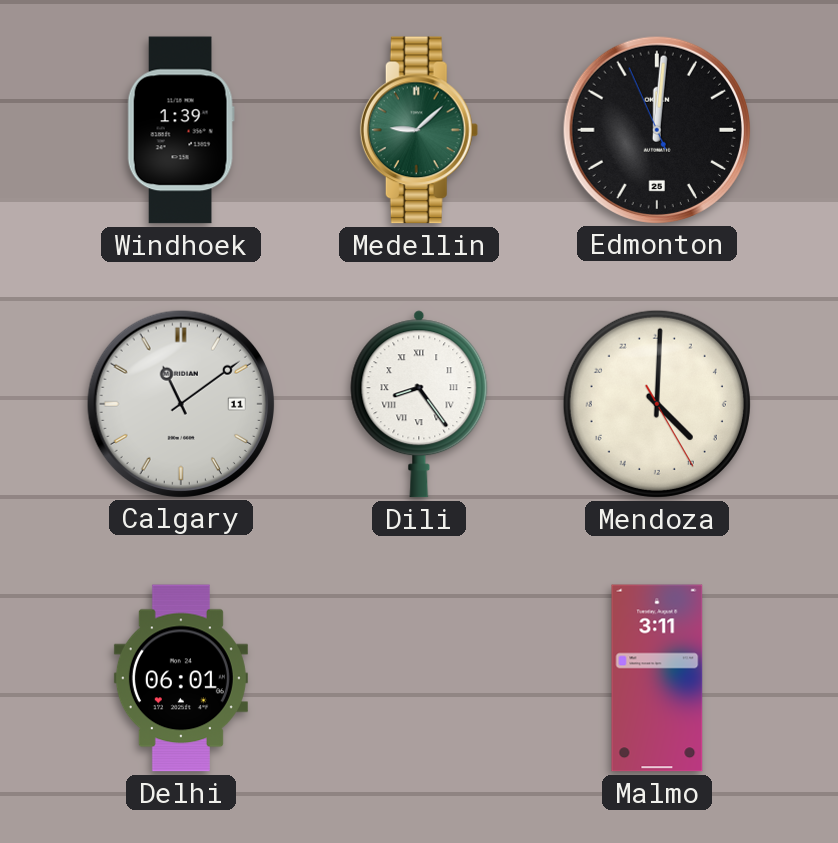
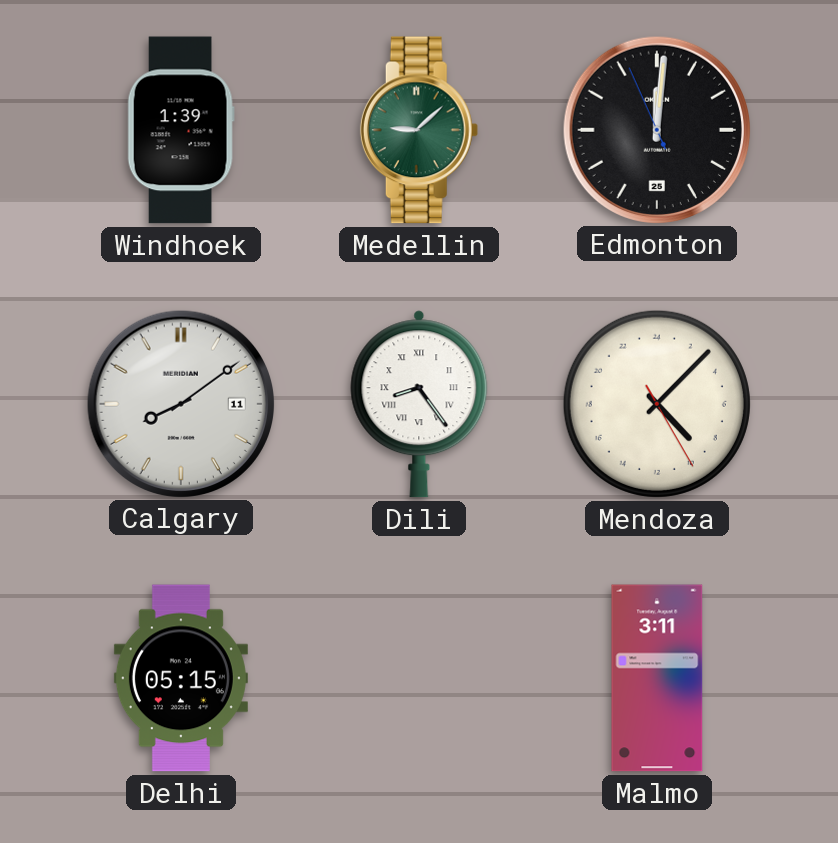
Calgary: 11:09 -> 8:09 (180, 403)
Mendoza: 9:00 -> 9:07 (657, 404)
Delhi: 06:01 -> 05:15 (181, 678)
